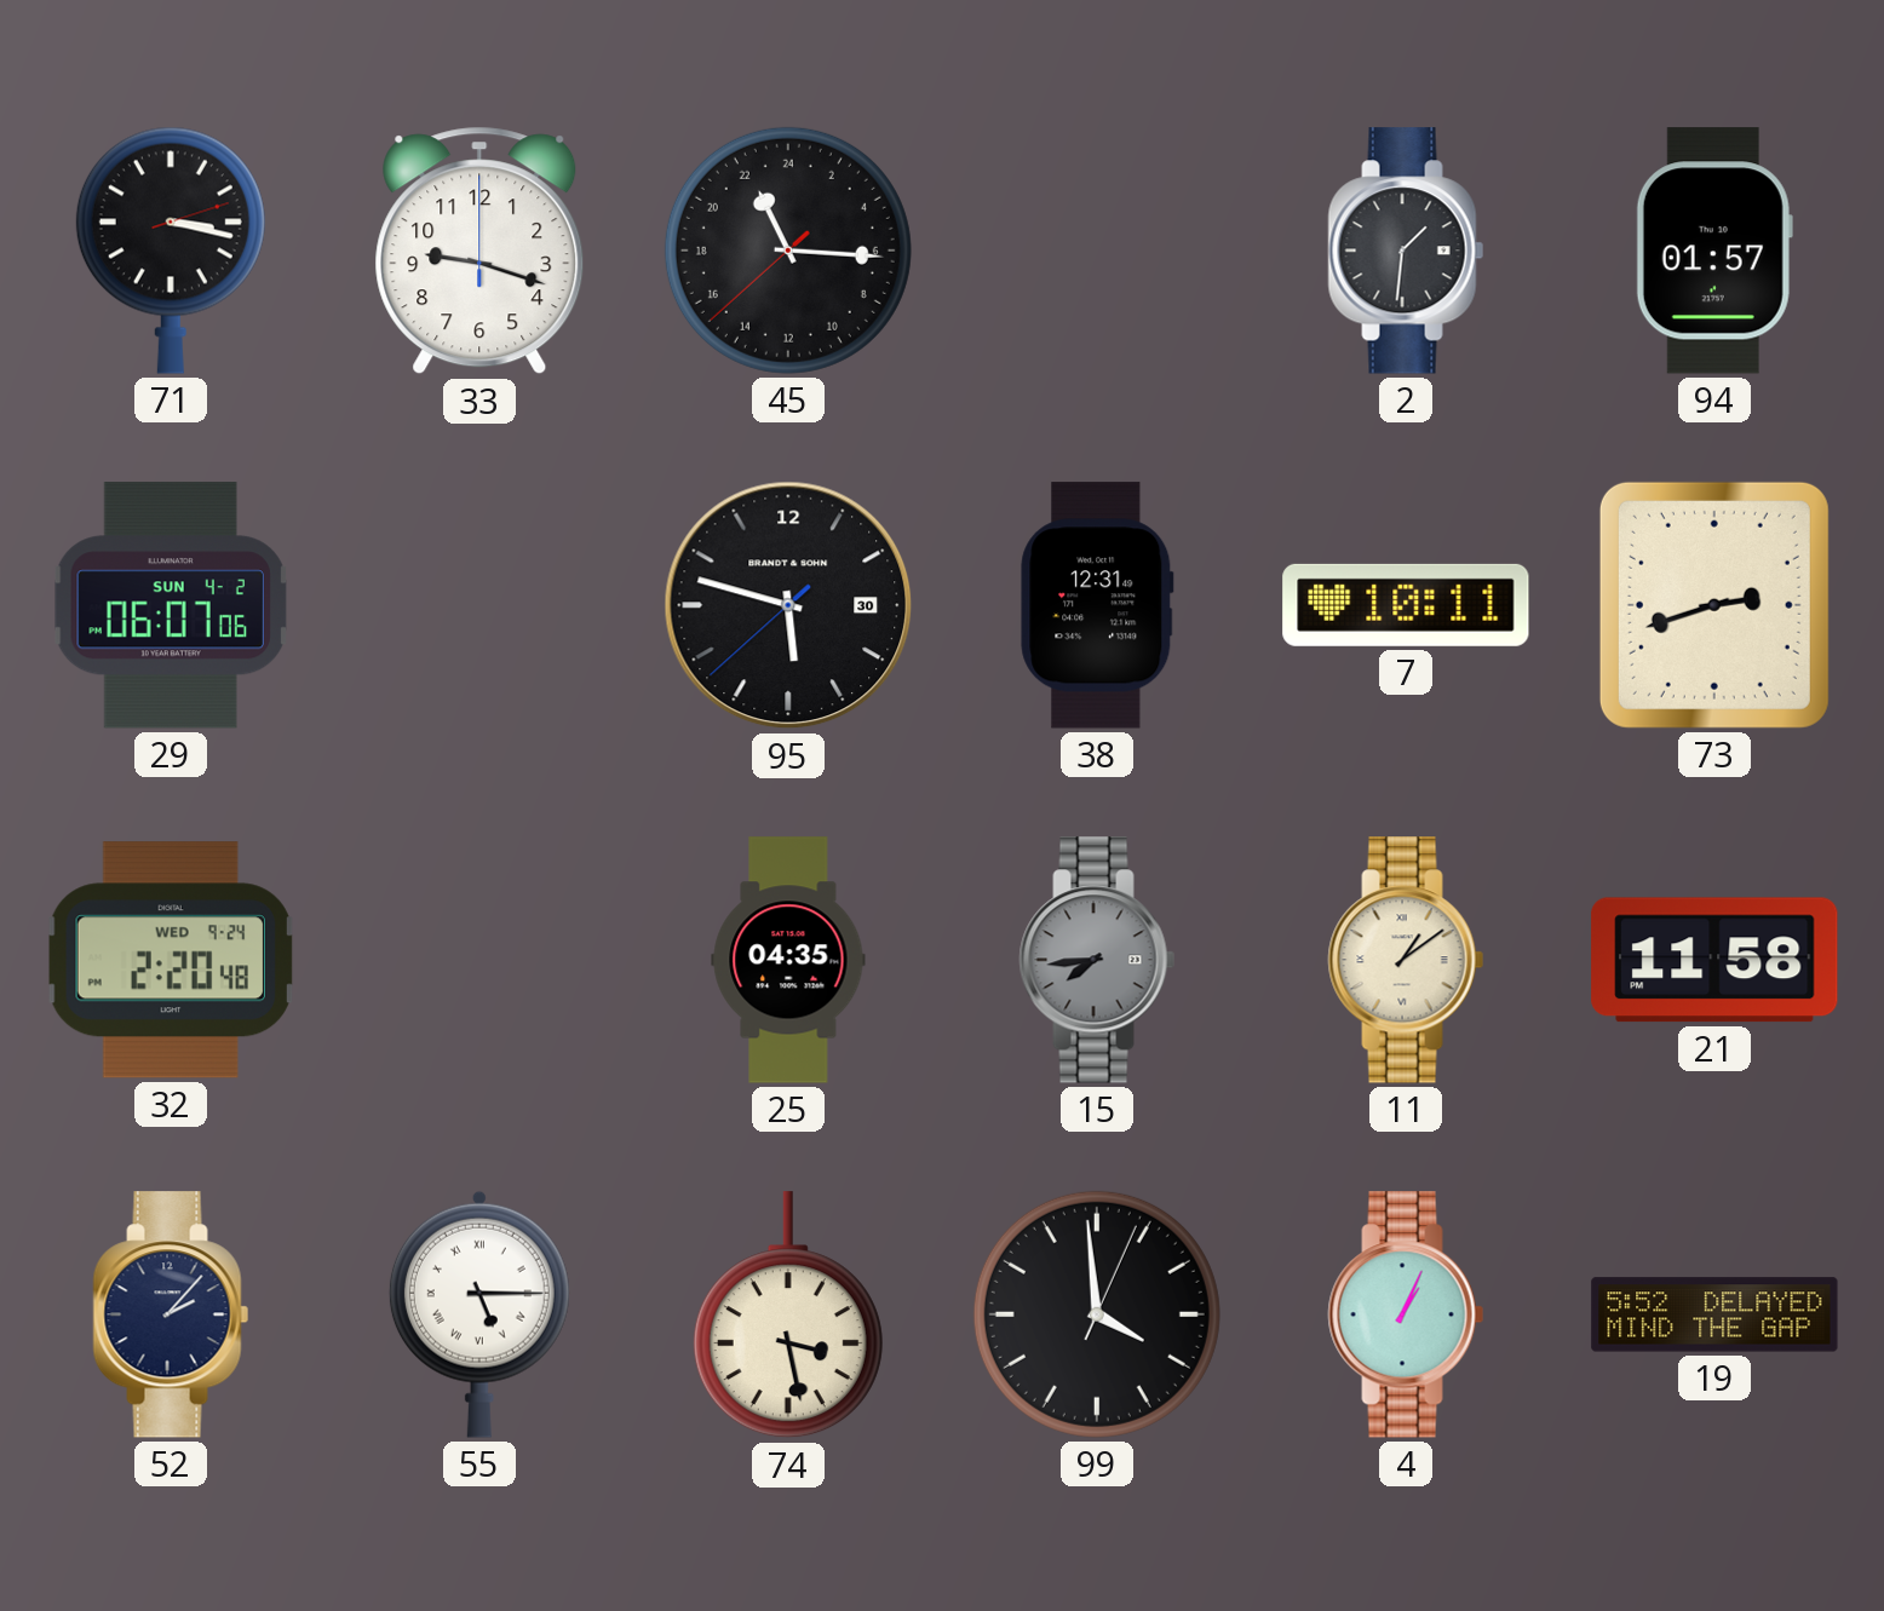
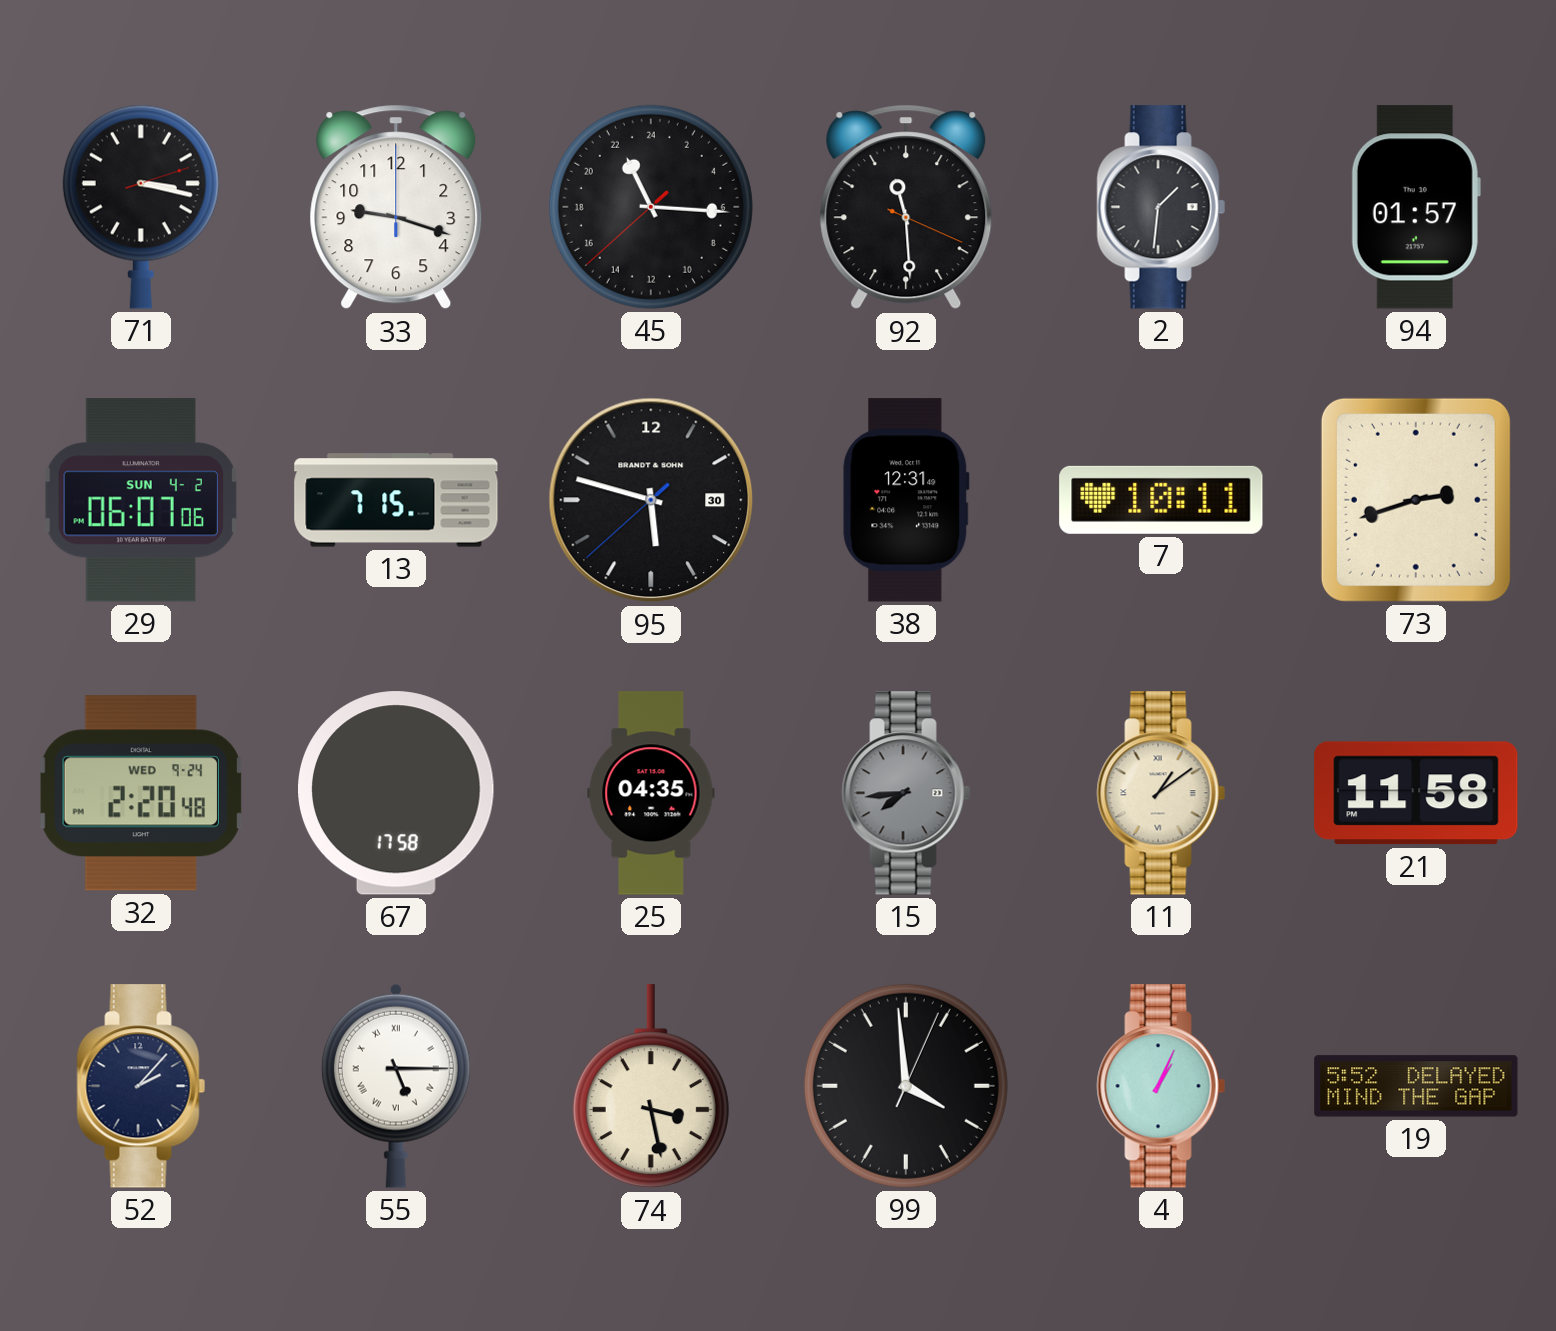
92: none -> 11:29 (906, 207)
13: none -> 7:15 (396, 500)
67: none -> 17:58 (397, 793)
